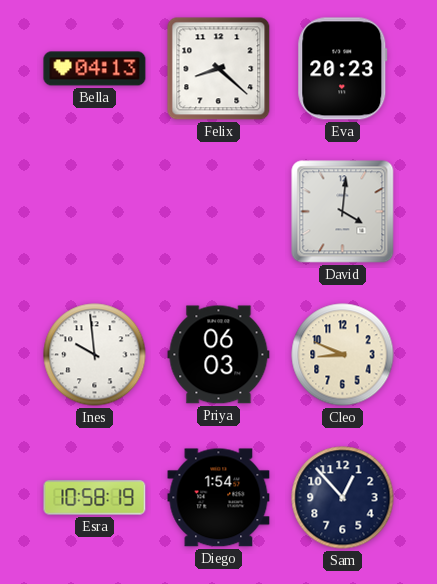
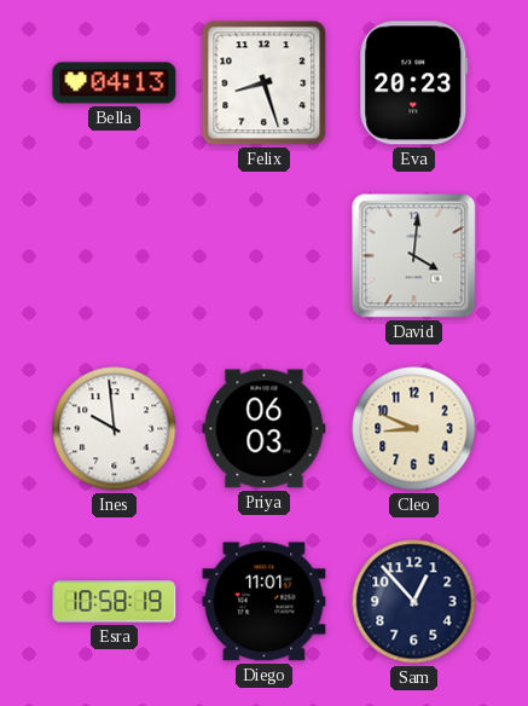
Felix: 8:22 -> 8:27 (265, 83)
Diego: 1:54 -> 11:01 (265, 602)
